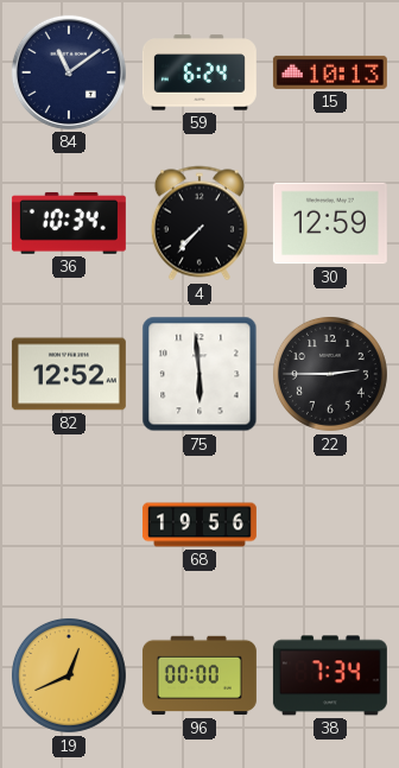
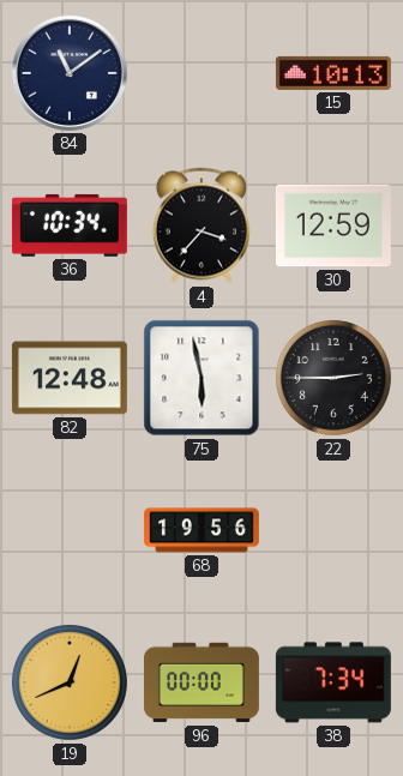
59: 6:24 -> none (199, 72)
4: 7:37 -> 3:37 (201, 225)
82: 12:52 -> 12:48 (70, 378)
75: 5:59 -> 5:58 (201, 378)
